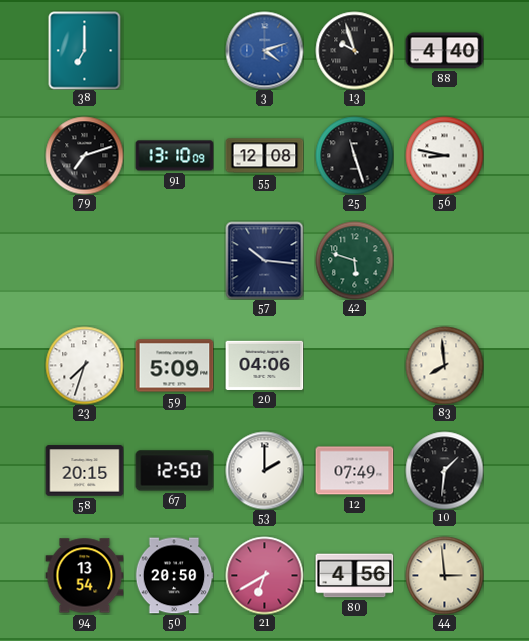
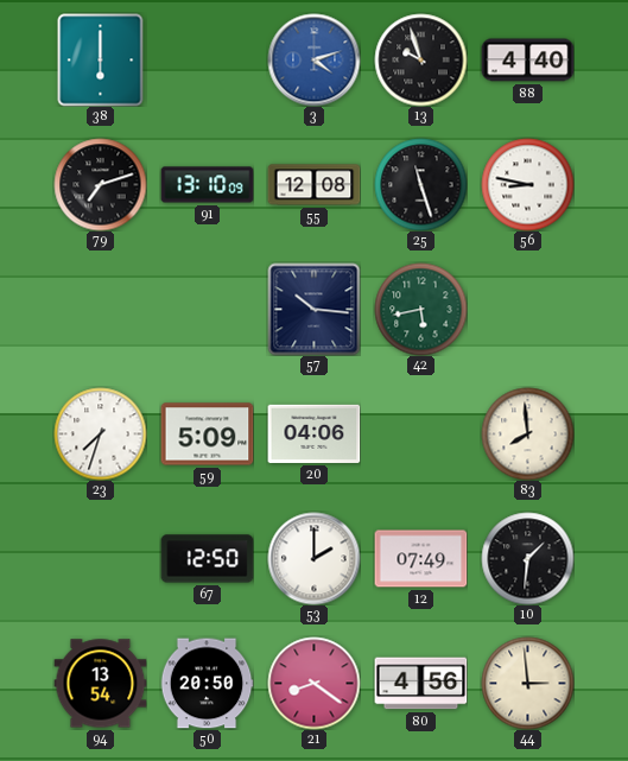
38: 7:00 -> 6:00 (101, 59)
42: 5:48 -> 5:43 (420, 309)
58: 20:15 -> none (84, 471)
21: 6:40 -> 8:21 (313, 683)
